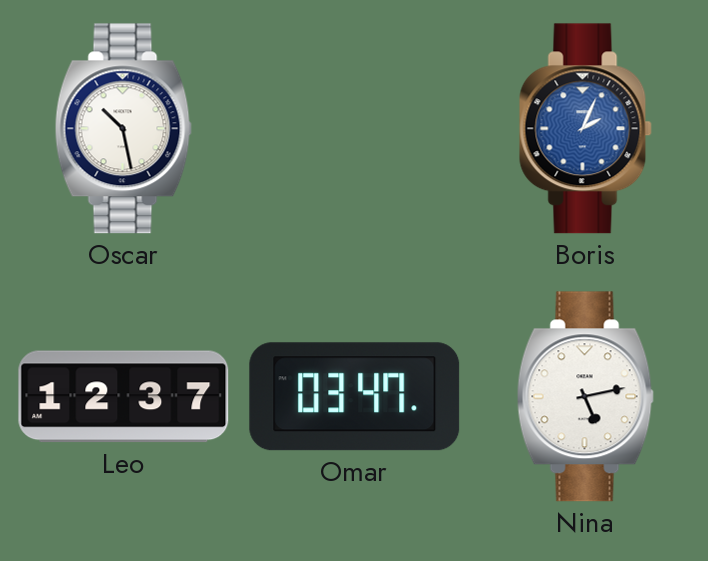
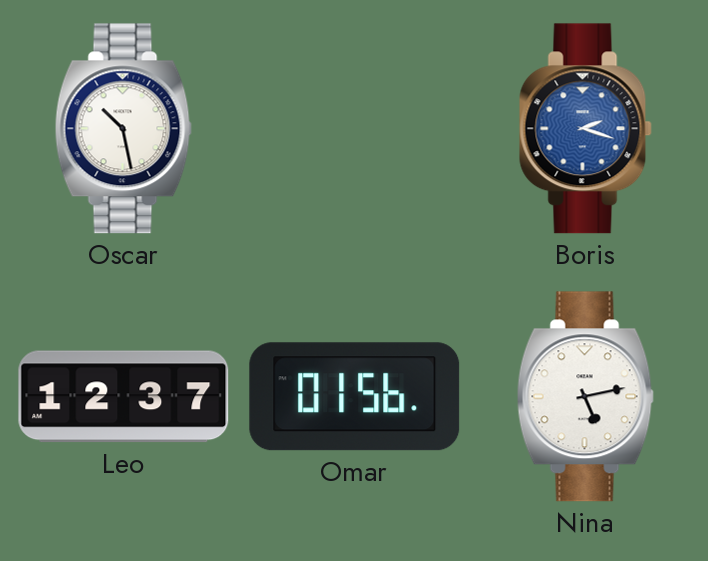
Boris: 2:04 -> 2:18 (585, 129)
Omar: 03:47 -> 01:56 (355, 397)
